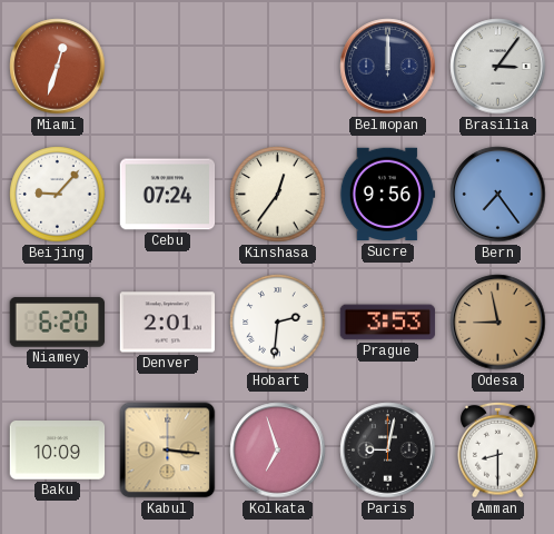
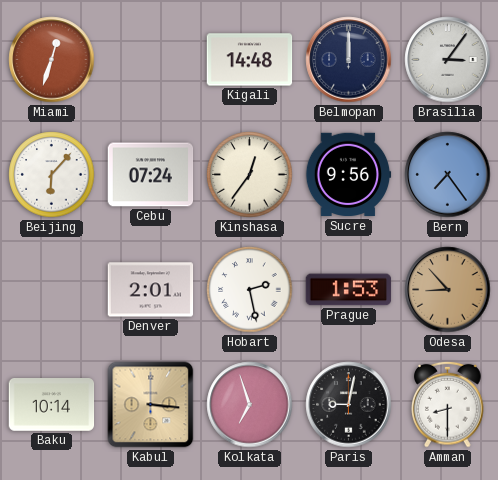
Kigali: none -> 14:48 (250, 60)
Beijing: 9:07 -> 6:07 (52, 175)
Niamey: 6:20 -> none (58, 323)
Hobart: 2:31 -> 2:28 (250, 290)
Prague: 3:53 -> 1:53 (349, 290)
Odesa: 8:58 -> 8:53 (448, 290)
Baku: 10:09 -> 10:14 (52, 405)
